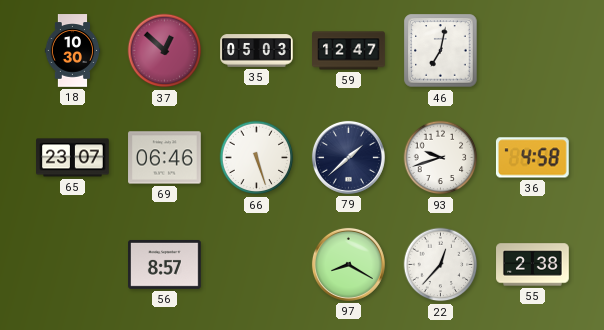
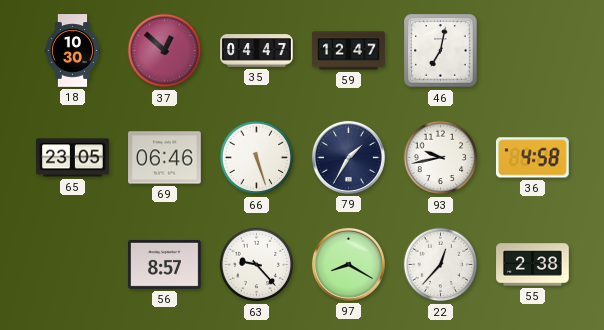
35: 05:03 -> 04:47 (257, 51)
65: 23:07 -> 23:05 (73, 158)
79: 1:38 -> 1:35 (348, 157)
93: 9:42 -> 9:43 (441, 158)
63: none -> 9:23 (257, 265)
